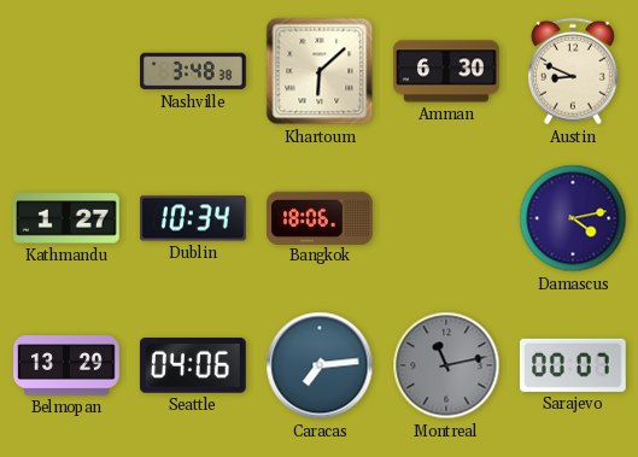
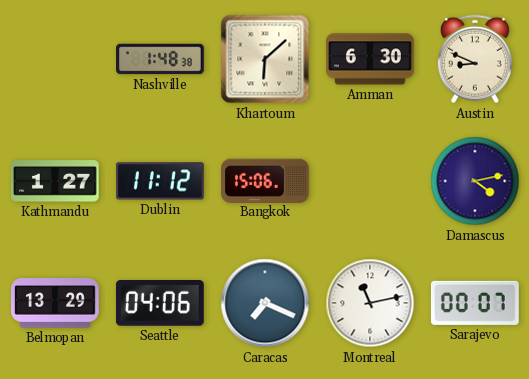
Nashville: 3:48 -> 1:48 (160, 59)
Dublin: 10:34 -> 11:12 (161, 181)
Bangkok: 18:06 -> 15:06 (266, 180)
Caracas: 7:14 -> 7:19 (265, 303)
Montreal dial: grey -> white (370, 303)
